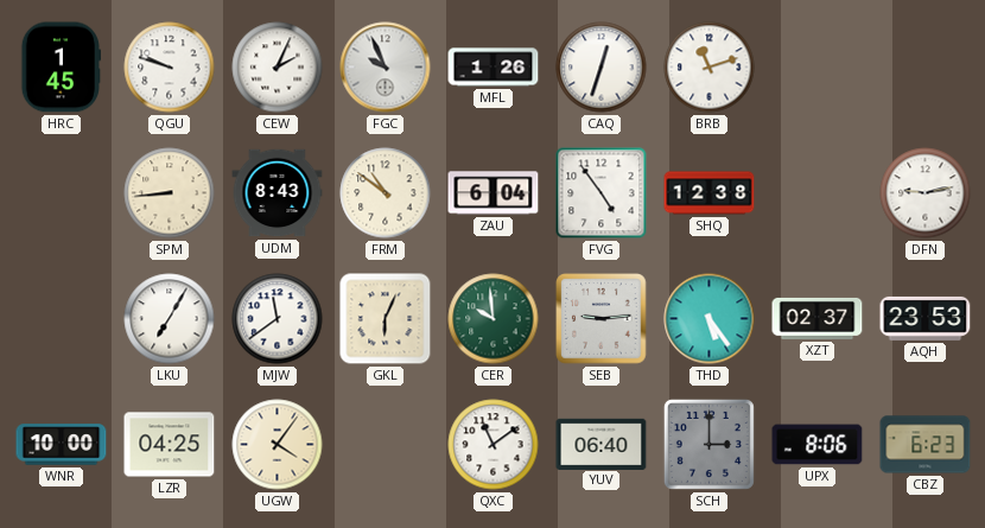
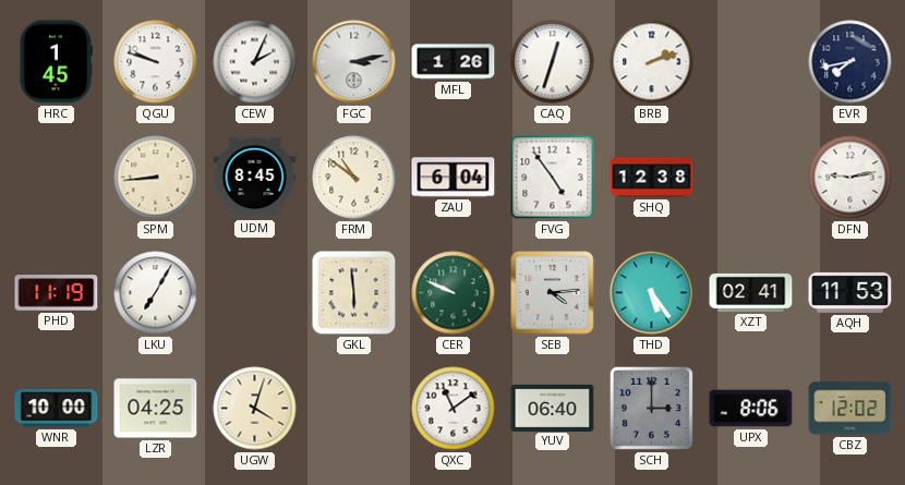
FGC: 9:56 -> 3:13 (354, 62)
BRB: 11:12 -> 2:12 (652, 62)
EVR: none -> 7:43 (850, 62)
UDM: 8:43 -> 8:45 (255, 178)
PHD: none -> 11:19 (57, 293)
MJW: 11:39 -> none (278, 319)
GKL: 6:04 -> 5:59 (354, 293)
CER: 9:59 -> 9:49 (454, 293)
SEB: 9:14 -> 4:14 (553, 293)
XZT: 02:37 -> 02:41 (751, 292)
AQH: 23:53 -> 11:53 (850, 292)
UGW: 4:06 -> 4:03 (255, 409)
CBZ: 6:23 -> 12:02 (850, 409)
